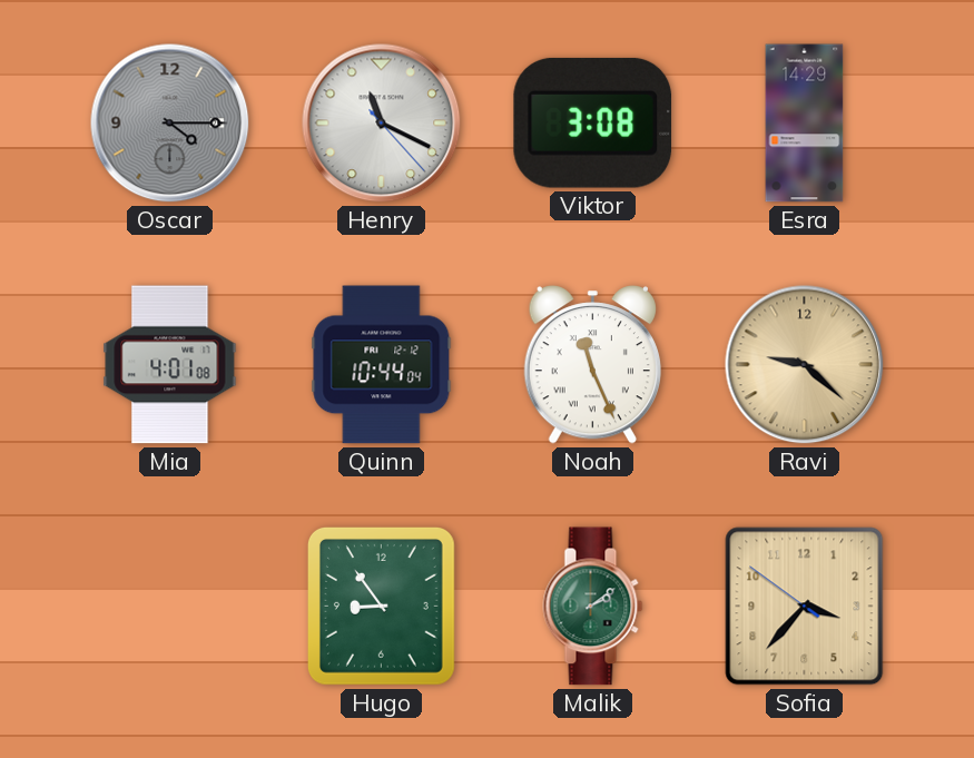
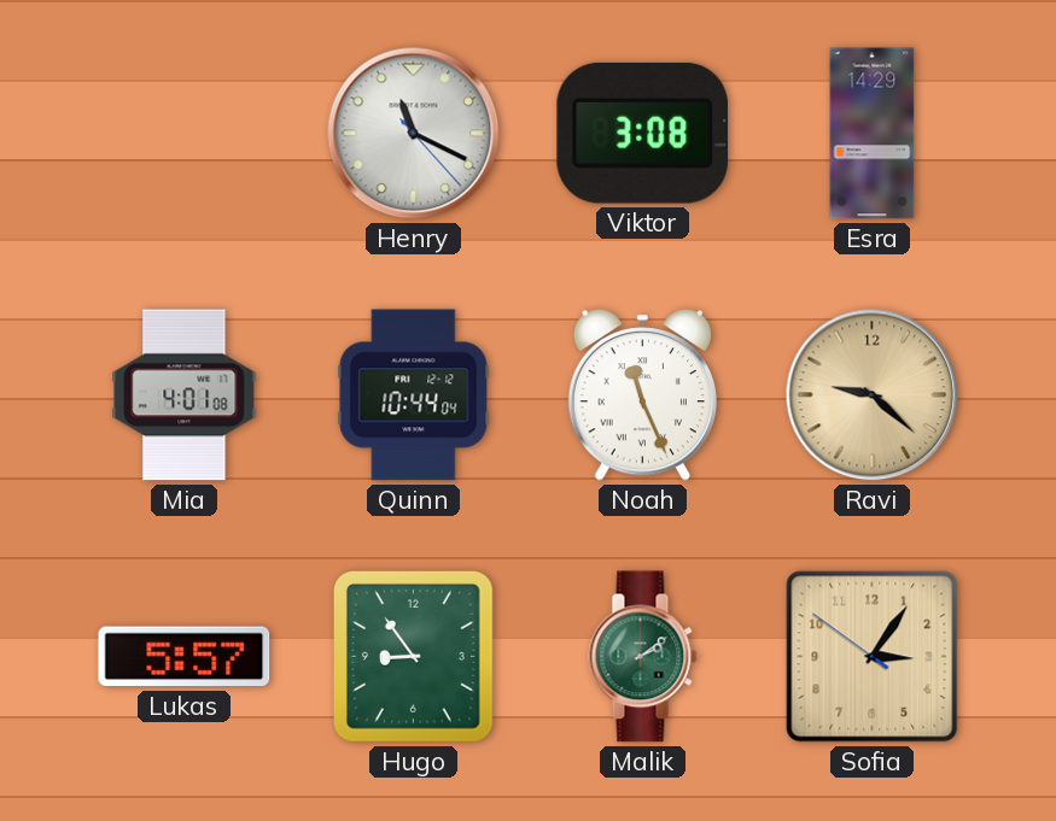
Oscar: 4:15 -> none (170, 124)
Lukas: none -> 5:57 (185, 657)
Sofia: 3:36 -> 3:05 (873, 657)
